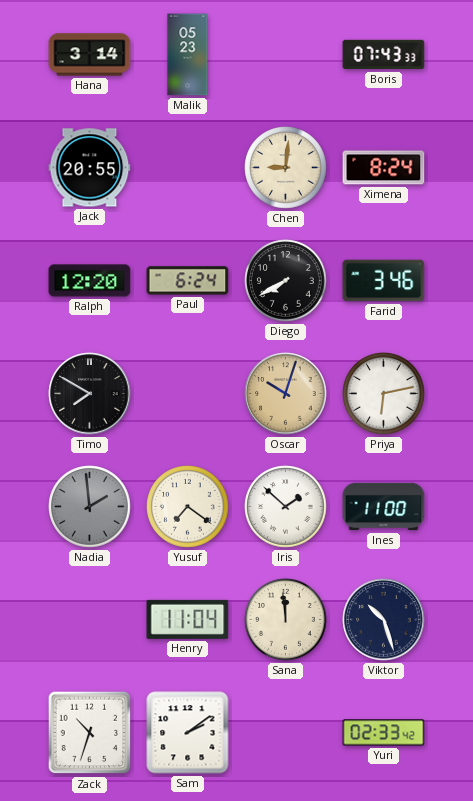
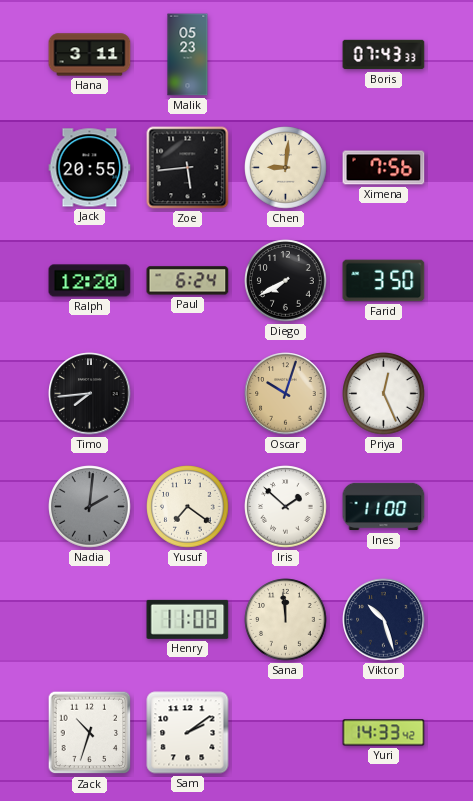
Hana: 3:14 -> 3:11 (90, 55)
Zoe: none -> 5:44 (188, 168)
Ximena: 8:24 -> 7:56 (384, 168)
Farid: 3:46 -> 3:50 (384, 281)
Timo: 7:50 -> 7:44 (90, 394)
Priya: 6:13 -> 12:26 (384, 394)
Nadia: 1:59 -> 2:01 (90, 507)
Henry: 11:04 -> 11:08 (188, 619)
Yuri: 02:33 -> 14:33 (384, 733)
